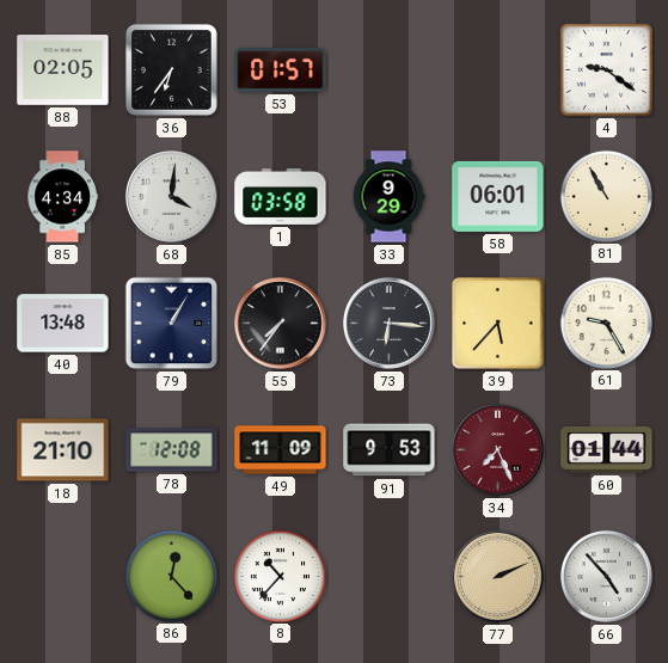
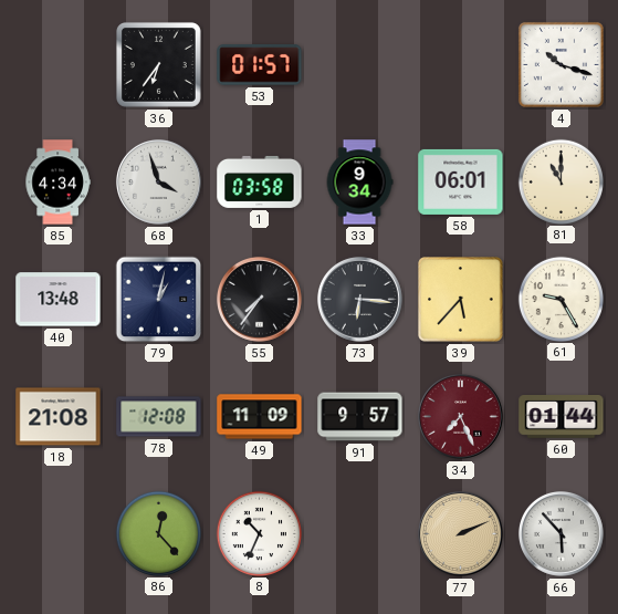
88: 02:05 -> none (63, 70)
4: 9:21 -> 10:18 (561, 64)
68: 4:01 -> 3:57 (158, 181)
33: 9:29 -> 9:34 (359, 183)
81: 10:55 -> 11:00 (561, 181)
79: 1:05 -> 1:02 (159, 300)
18: 21:10 -> 21:08 (59, 417)
91: 9:53 -> 9:57 (360, 417)
8: 10:37 -> 10:34 (259, 533)
66: 4:53 -> 5:53 (561, 533)
